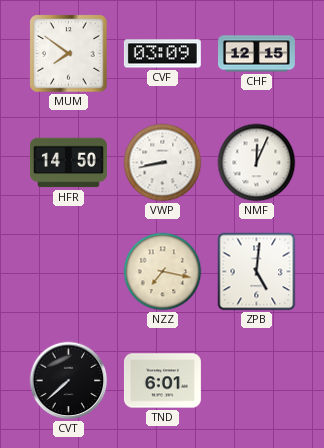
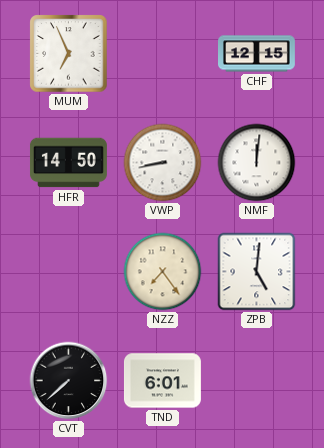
MUM: 7:51 -> 6:56 (69, 54)
CVF: 03:09 -> none (162, 54)
NMF: 12:04 -> 12:01 (257, 163)
NZZ: 7:17 -> 7:24 (163, 272)
